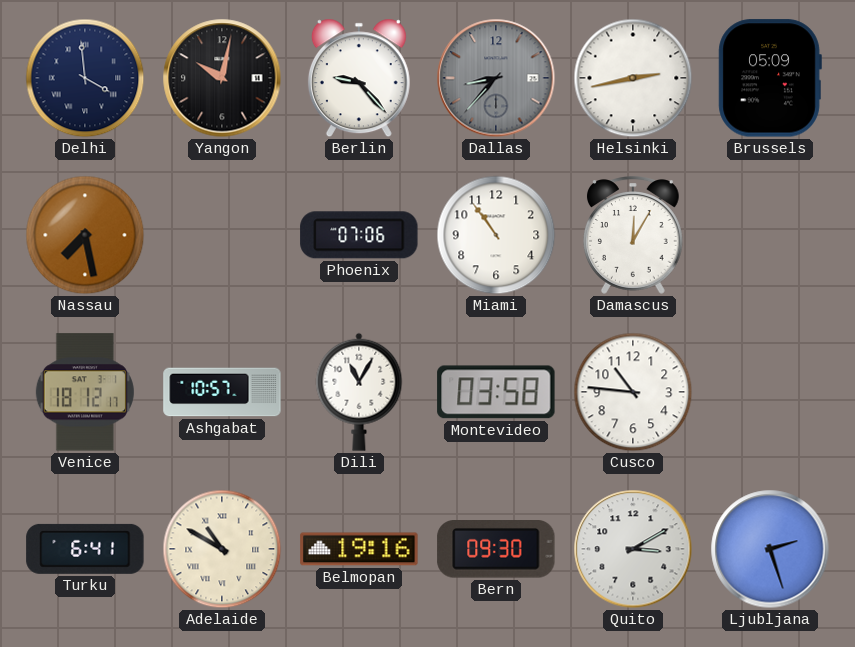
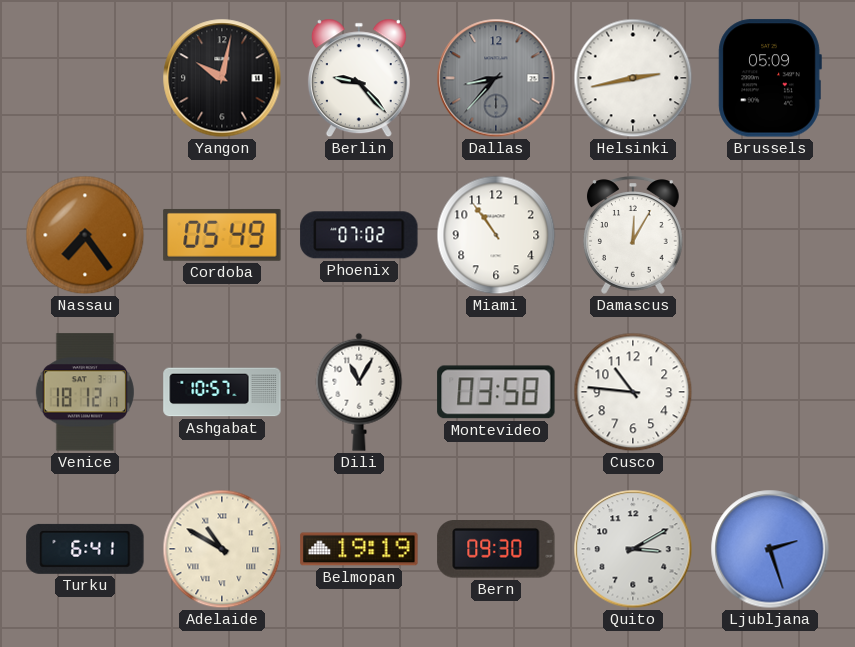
Delhi: 3:59 -> none (85, 78)
Nassau: 7:28 -> 7:24 (85, 235)
Cordoba: none -> 05:49 (222, 235)
Phoenix: 07:06 -> 07:02 (359, 235)
Belmopan: 19:16 -> 19:19 (359, 549)
